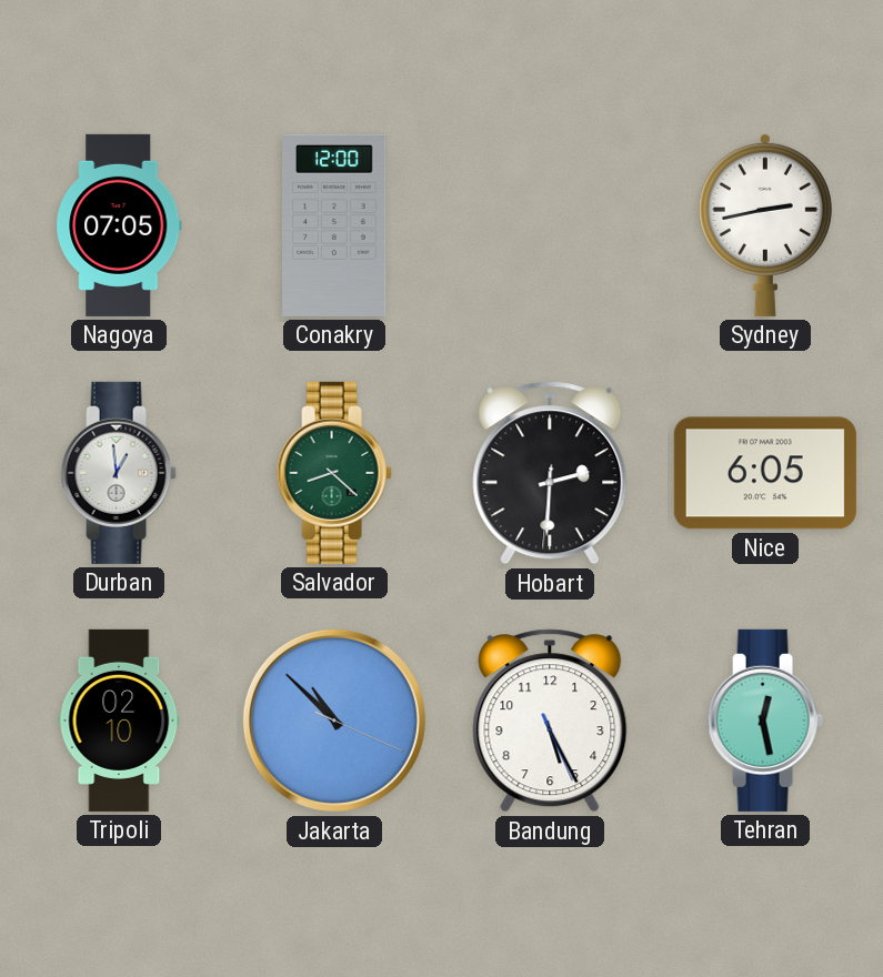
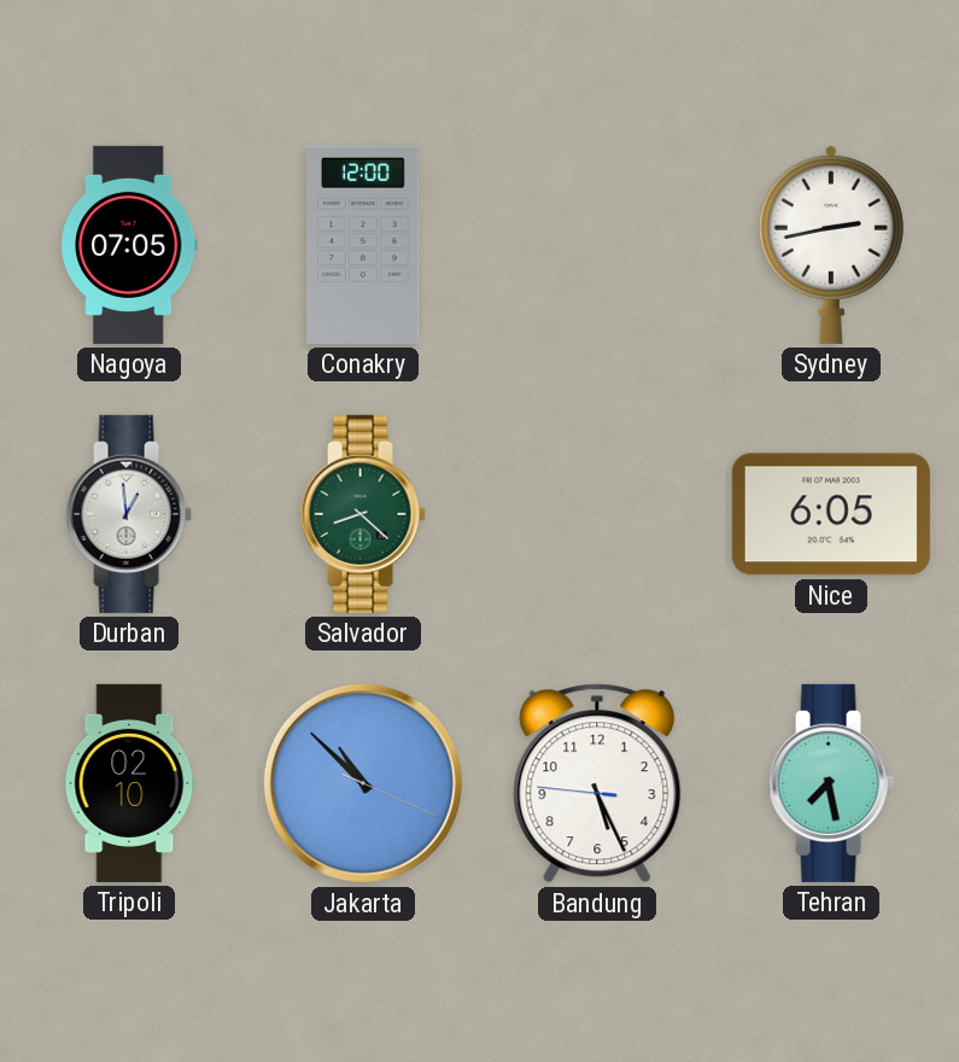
Hobart: 2:30 -> none (550, 473)
Bandung: 5:25:26 -> 5:25:46 (597, 783)
Tehran: 12:28 -> 7:28 (831, 783)
